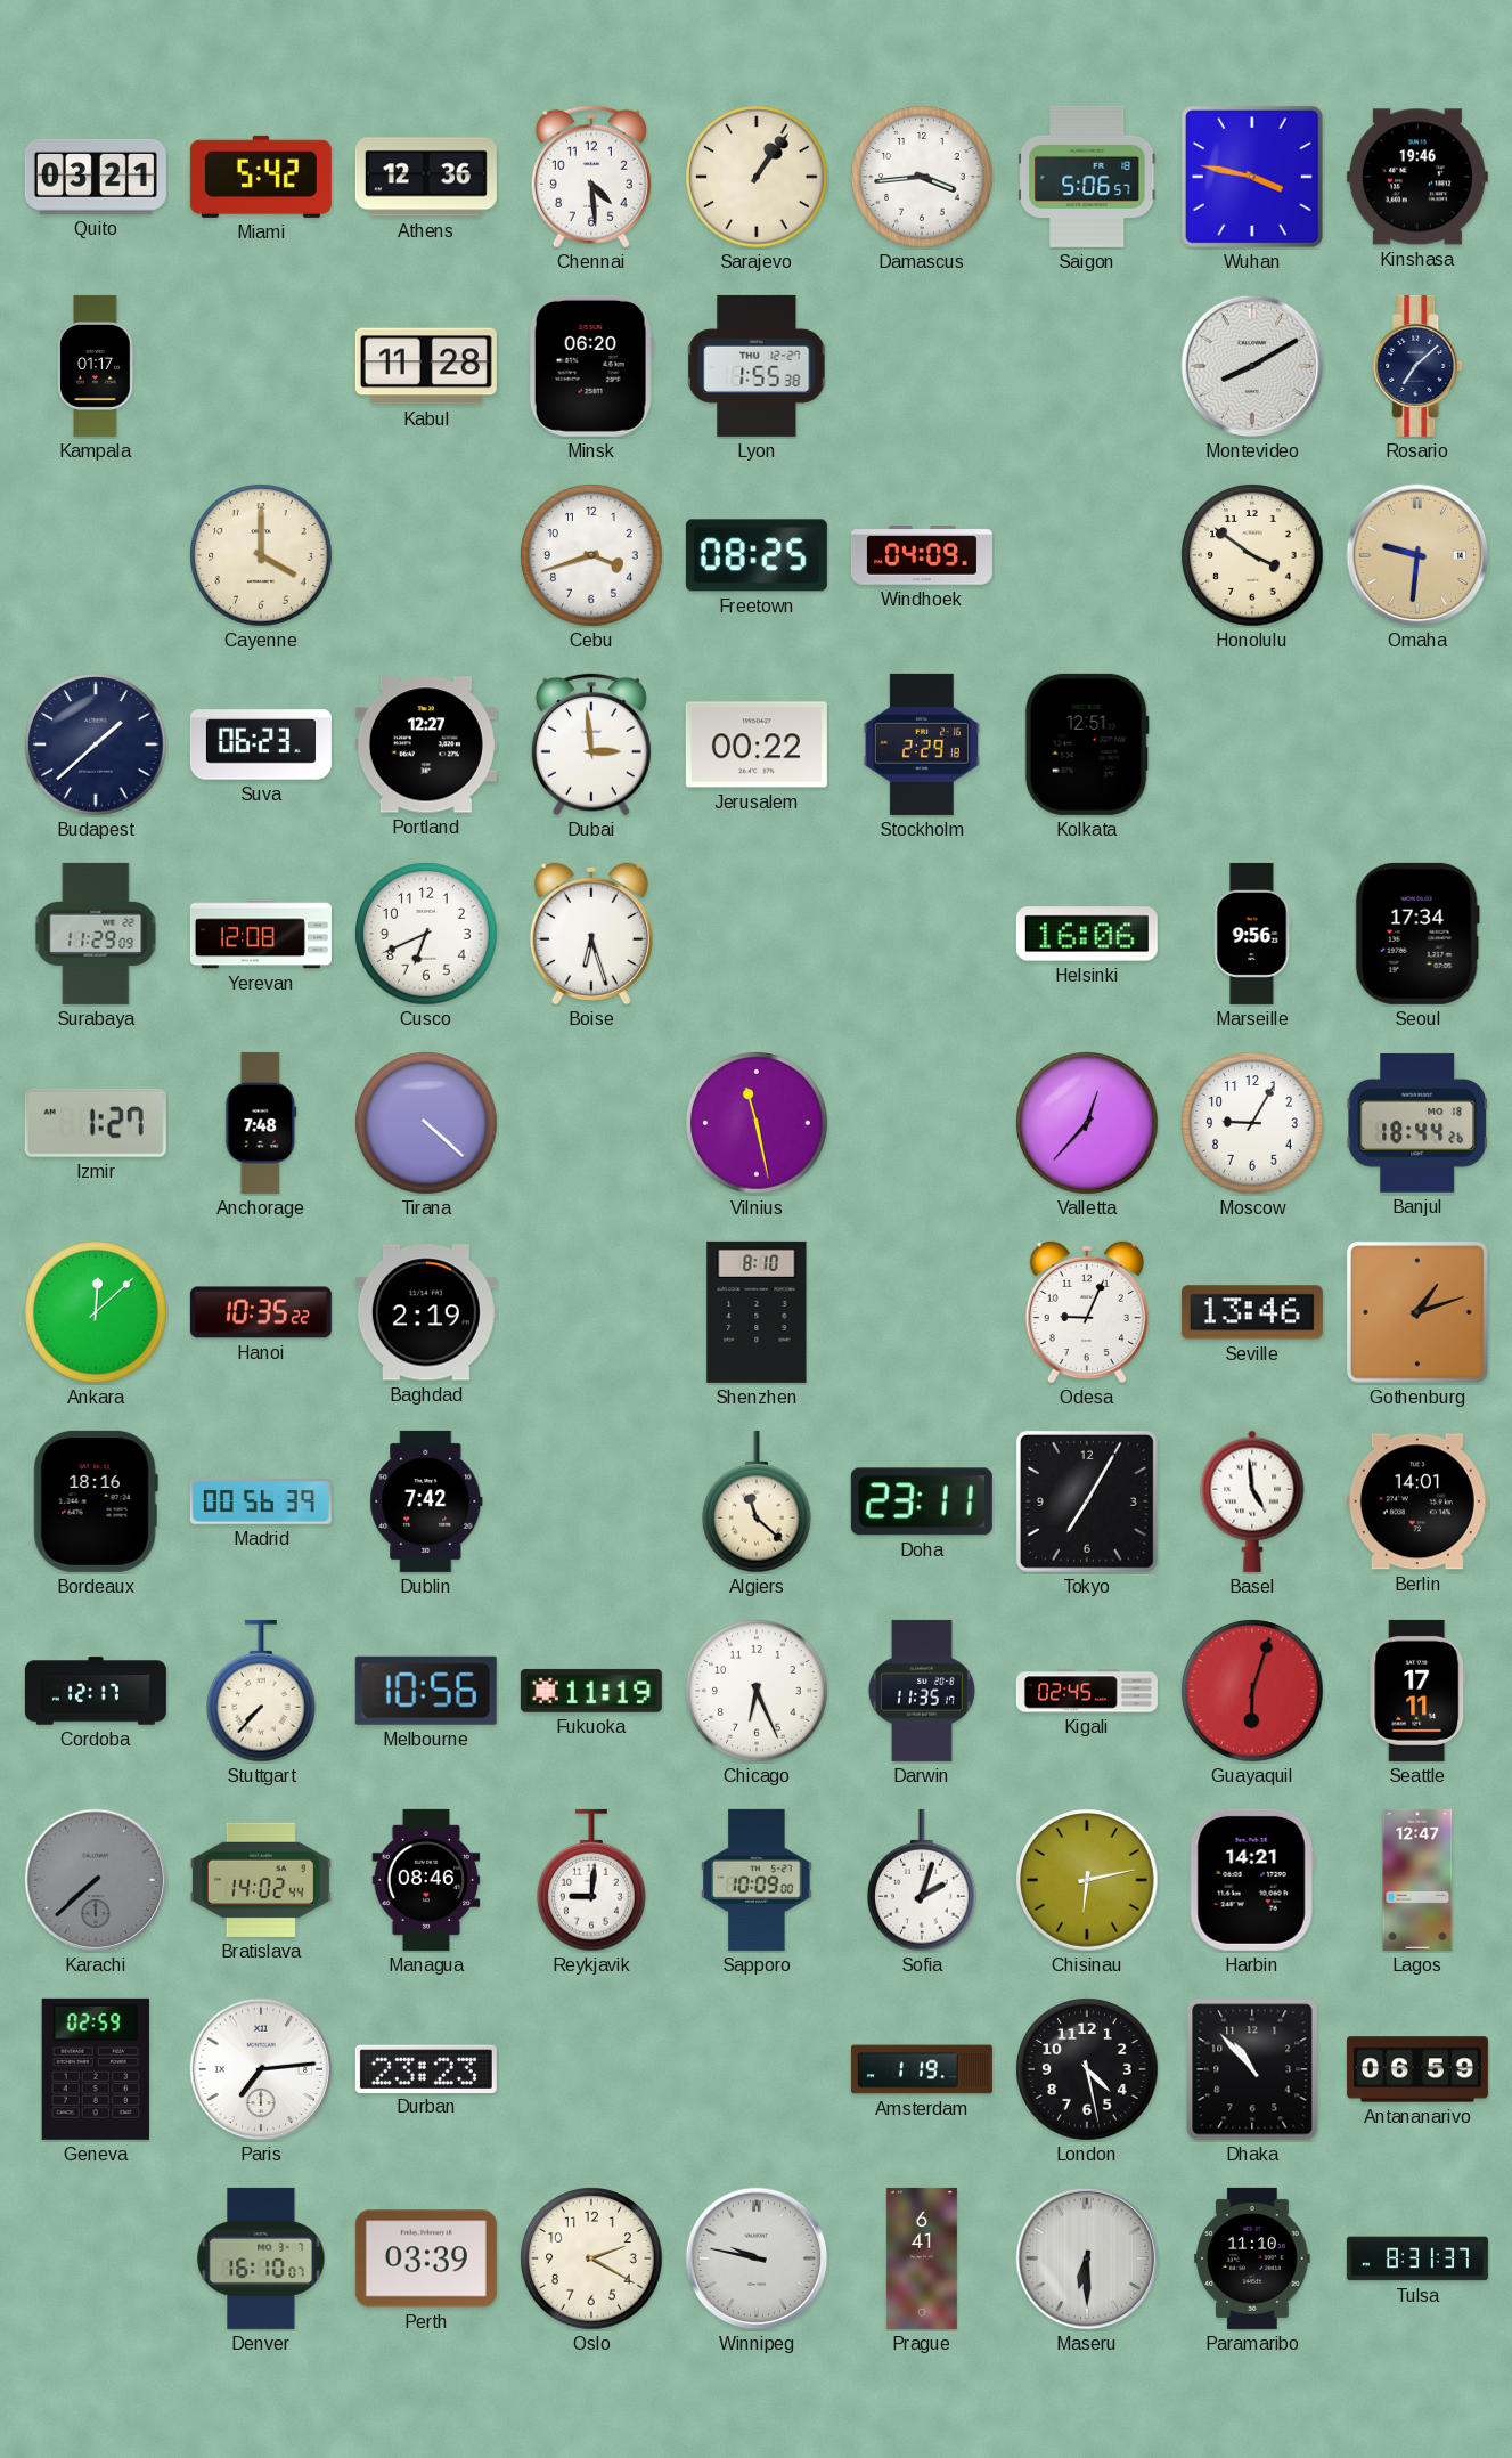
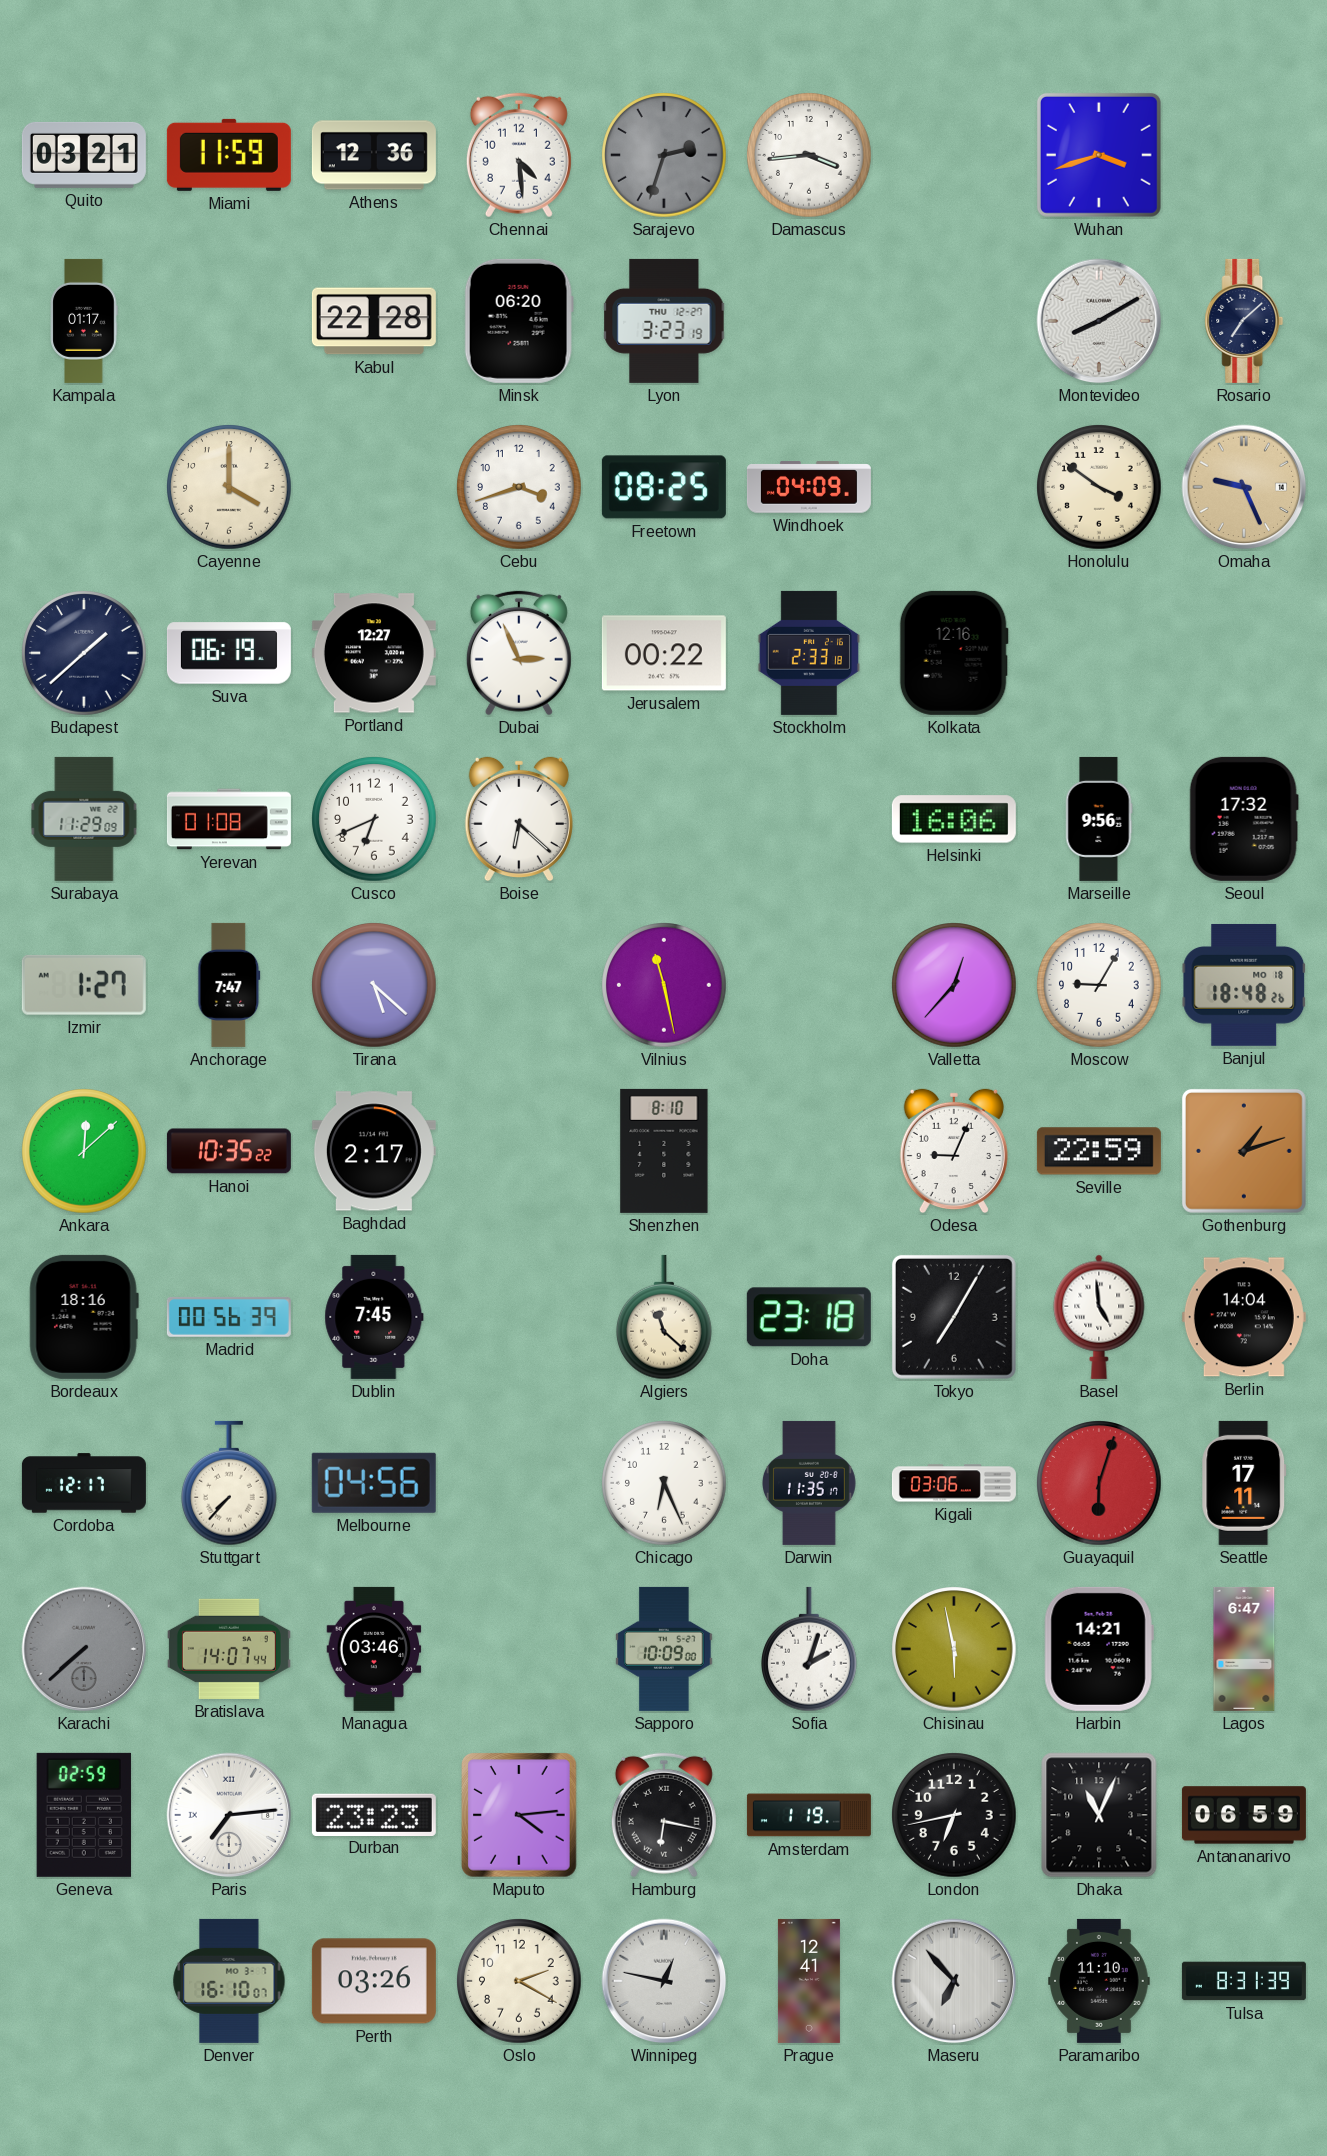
Miami: 5:42 -> 11:59 (229, 155)
Sarajevo: 1:06 -> 2:33 (664, 155)
Sarajevo dial: cream -> grey (664, 155)
Saigon: 5:06 -> none (1087, 177)
Wuhan: 3:47 -> 3:42 (1099, 155)
Kinshasa: 19:46 -> none (1417, 177)
Kabul: 11:28 -> 22:28 (374, 321)
Lyon: 1:55 -> 3:23 (664, 321)
Omaha: 9:31 -> 9:26 (1244, 487)
Suva: 06:23 -> 06:19 (229, 653)
Dubai: 2:59 -> 2:56 (519, 653)
Stockholm: 2:29 -> 2:33 (808, 653)
Kolkata: 12:51 -> 12:16 (954, 653)
Yerevan: 12:08 -> 01:08 (229, 819)
Boise: 6:27 -> 6:22 (519, 819)
Seoul: 17:34 -> 17:32 (1244, 819)
Anchorage: 7:48 -> 7:47 (229, 985)
Tirana: 4:22 -> 5:22 (374, 985)
Banjul: 18:44 -> 18:48 (1244, 985)
Baghdad: 2:19 -> 2:17 (374, 1151)
Seville: 13:46 -> 22:59 (1099, 1151)
Dublin: 7:42 -> 7:45 (374, 1317)
Doha: 23:11 -> 23:18 (809, 1317)
Berlin: 14:01 -> 14:04 (1244, 1317)
Melbourne: 10:56 -> 04:56 (374, 1483)
Fukuoka: 11:19 -> none (591, 1691)
Kigali: 02:45 -> 03:06 (954, 1483)
Bratislava: 14:02 -> 14:07 (229, 1649)
Managua: 08:46 -> 03:46 (374, 1649)
Reykjavik: 9:01 -> none (592, 1880)
Chisinau: 6:13 -> 5:58 (954, 1649)
Lagos: 12:47 -> 6:47 (1244, 1649)
Maputo: none -> 4:14 (519, 1815)
Hamburg: none -> 6:17 (664, 1815)
London: 4:28 -> 6:43 (954, 1815)
Dhaka: 10:53 -> 11:04 (1099, 1815)
Perth: 03:39 -> 03:26 (374, 1981)
Winnipeg: 9:47 -> 12:47 (664, 1981)
Prague: 6:41 -> 12:41 (809, 1981)
Maseru: 6:30 -> 6:53 (954, 1981)
Tulsa: 8:31:37 -> 8:31:39 (1244, 1981)
